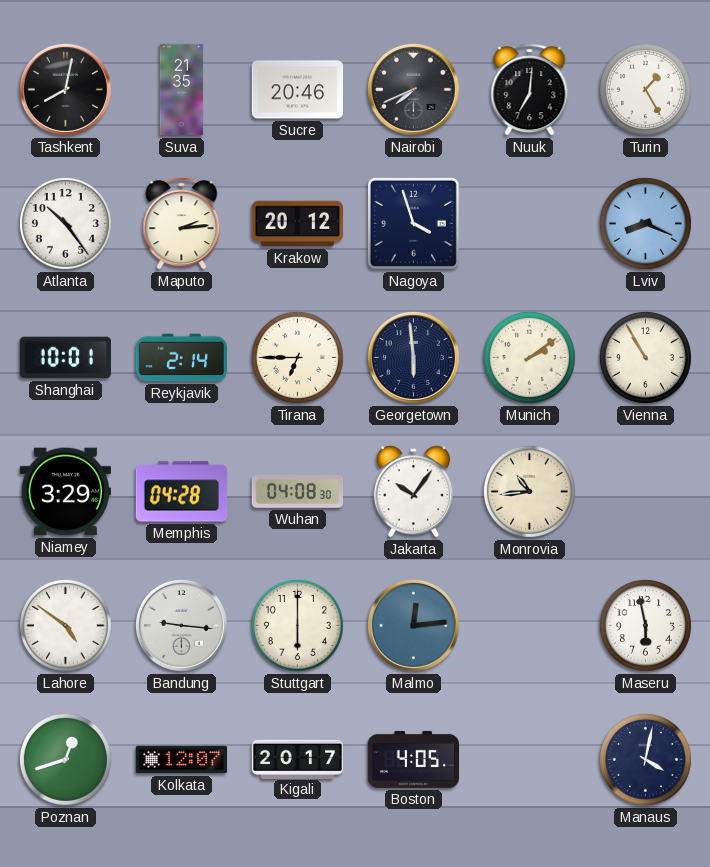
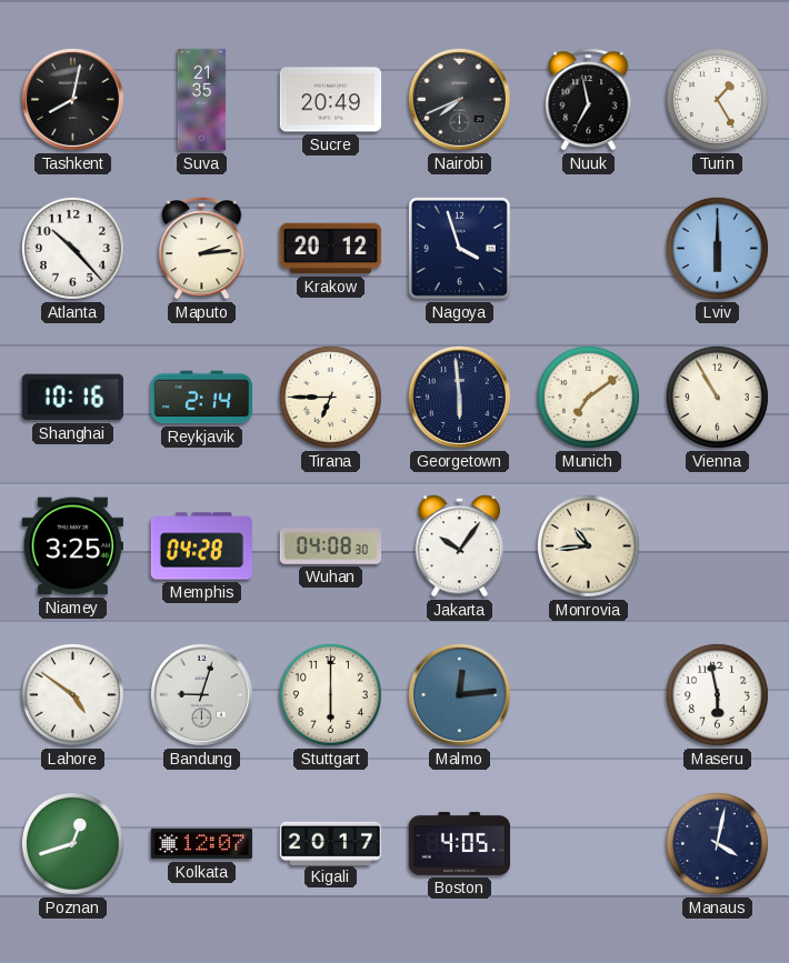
Sucre: 20:46 -> 20:49 (331, 100)
Nuuk: 7:01 -> 6:58 (589, 100)
Atlanta: 10:24 -> 10:23 (72, 248)
Lviv: 8:19 -> 6:00 (717, 248)
Shanghai: 10:01 -> 10:16 (72, 398)
Munich: 2:09 -> 7:09 (588, 397)
Niamey: 3:29 -> 3:25 (72, 546)
Bandung: 9:16 -> 9:03 (201, 694)
